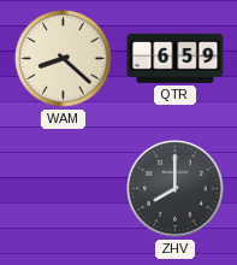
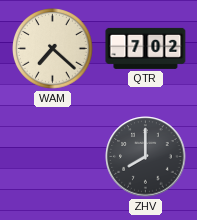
WAM: 8:22 -> 7:22 (53, 49)
QTR: 6:59 -> 7:02 (146, 48)
